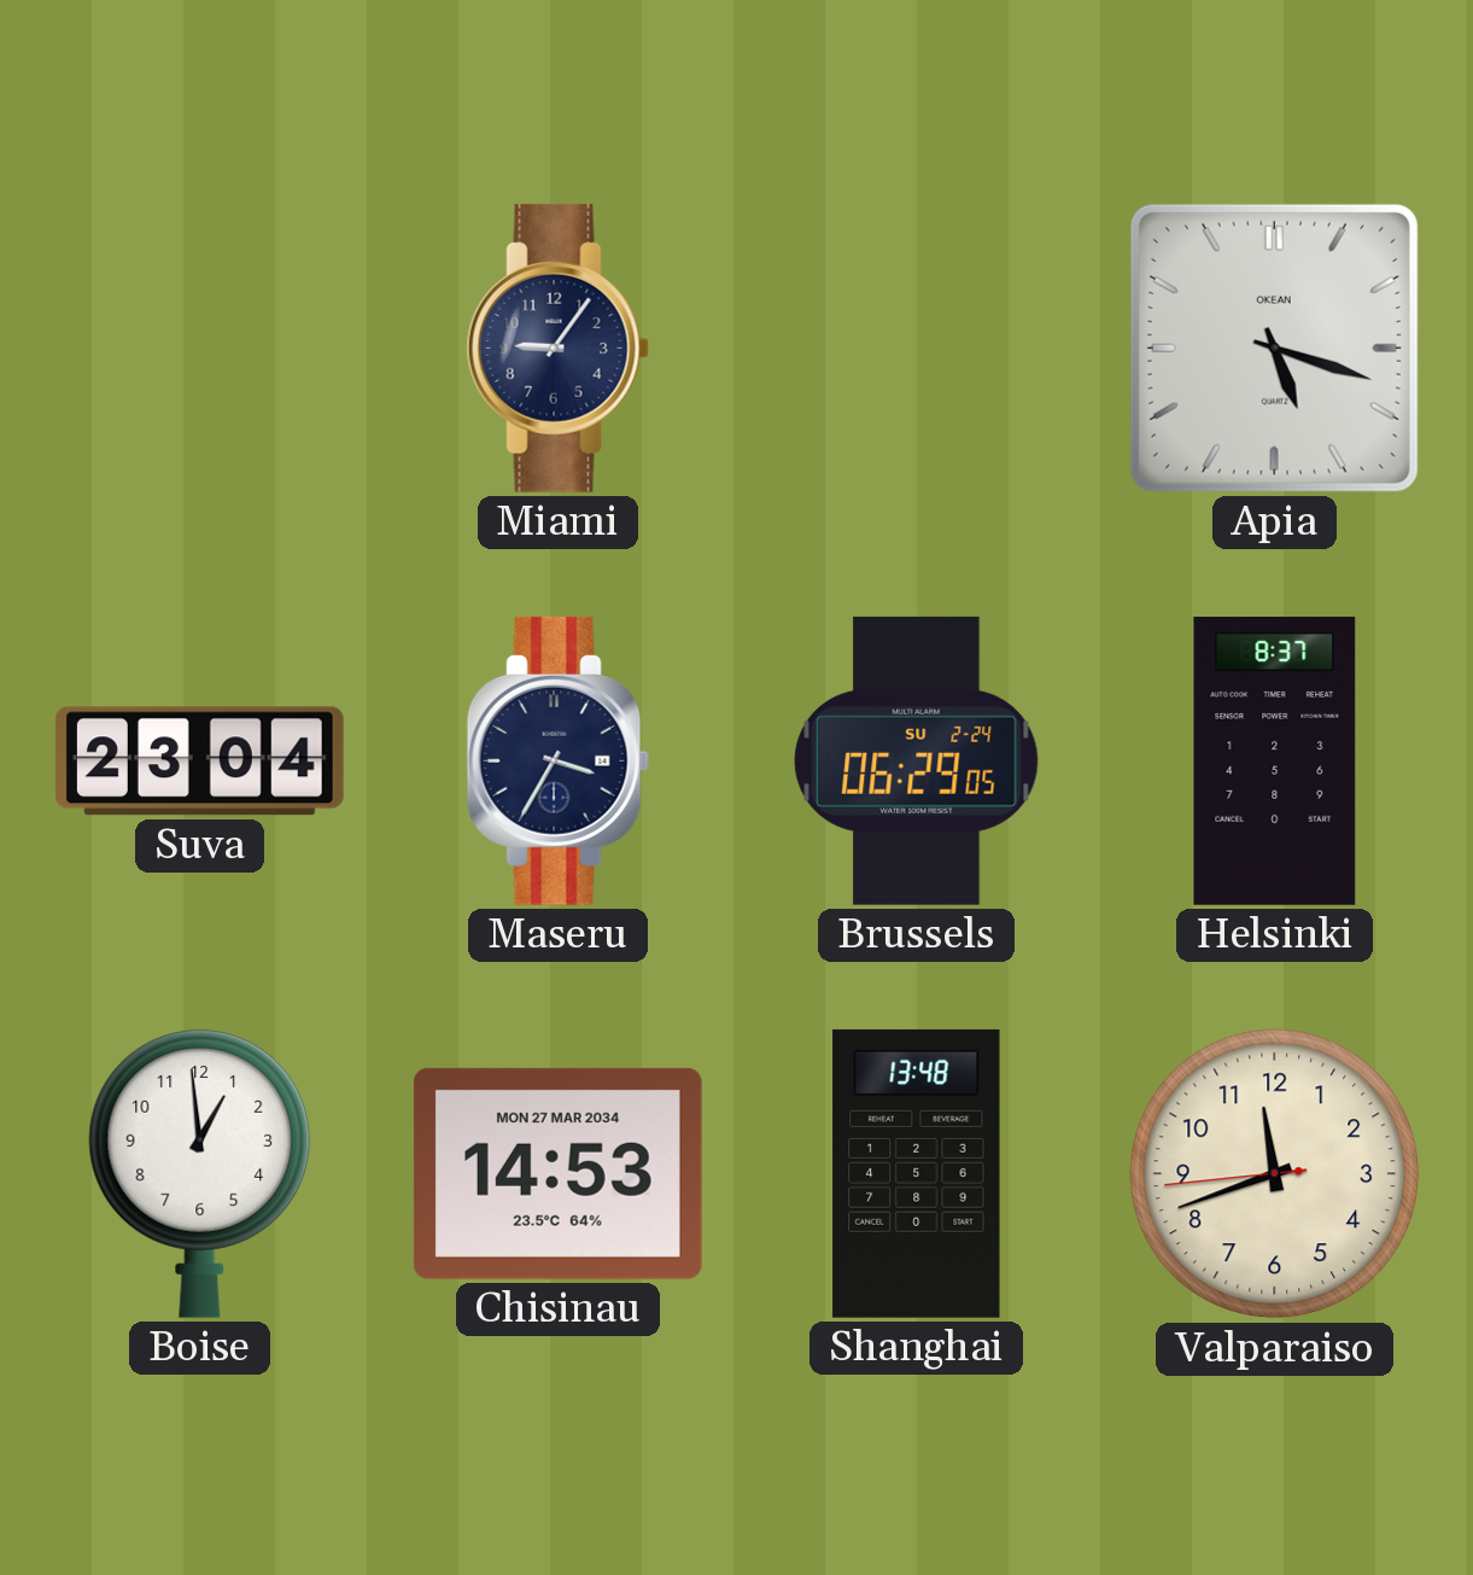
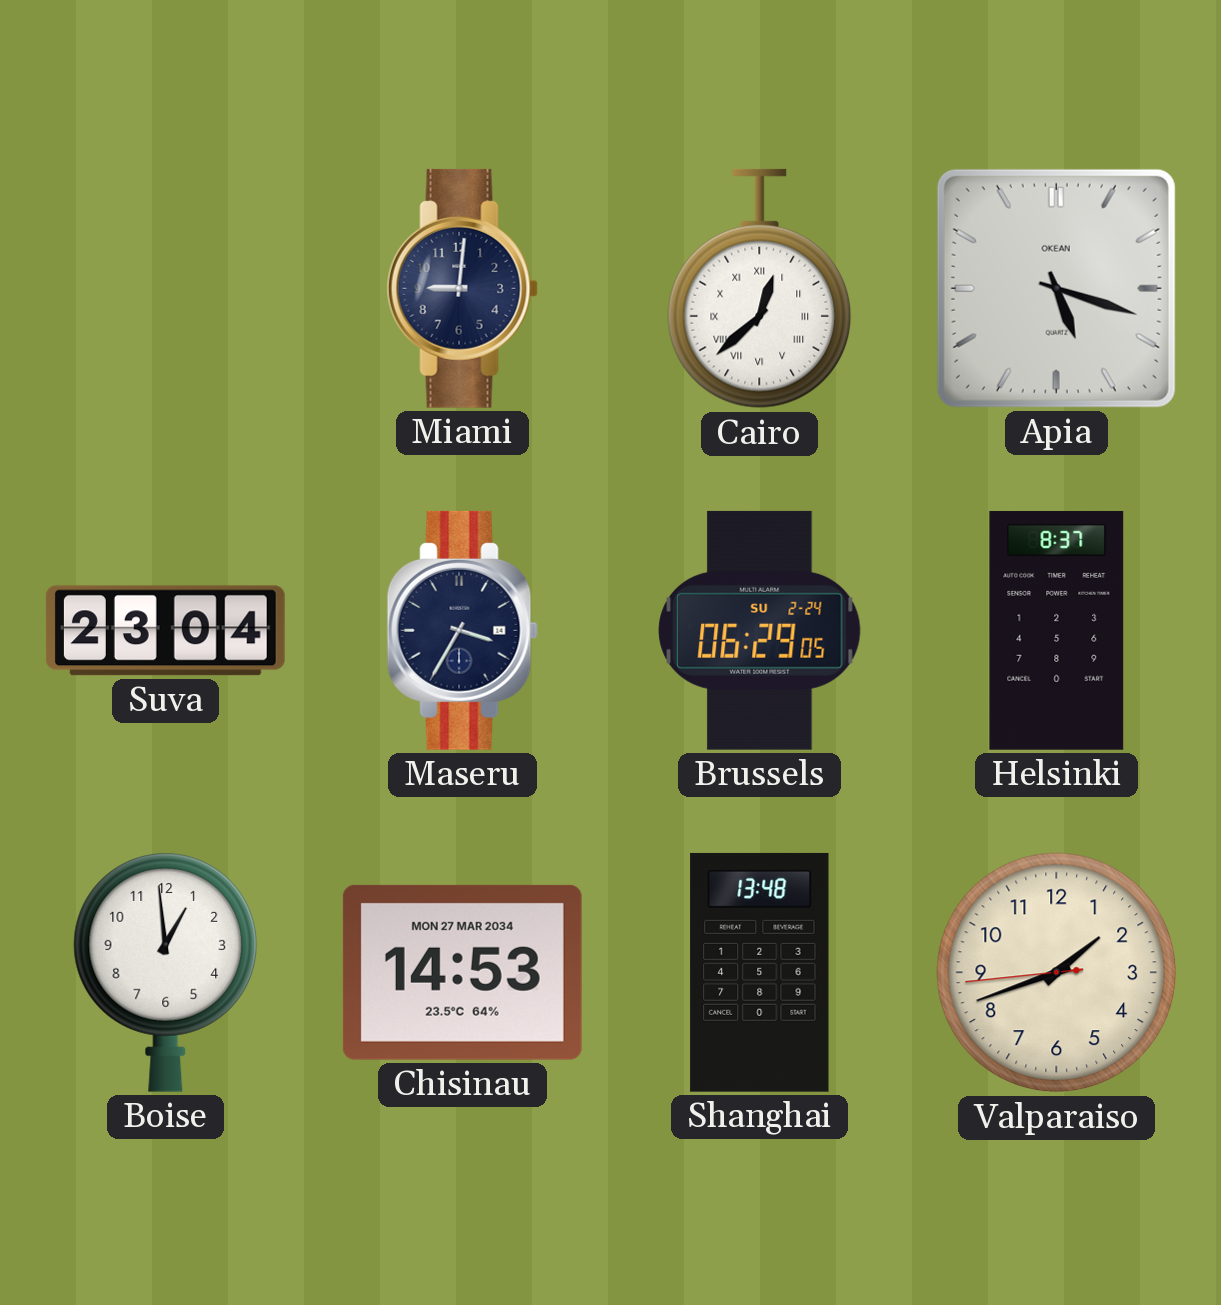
Miami: 9:06 -> 9:01 (462, 288)
Cairo: none -> 12:38 (760, 289)
Valparaiso: 11:41 -> 1:41 (1057, 973)
